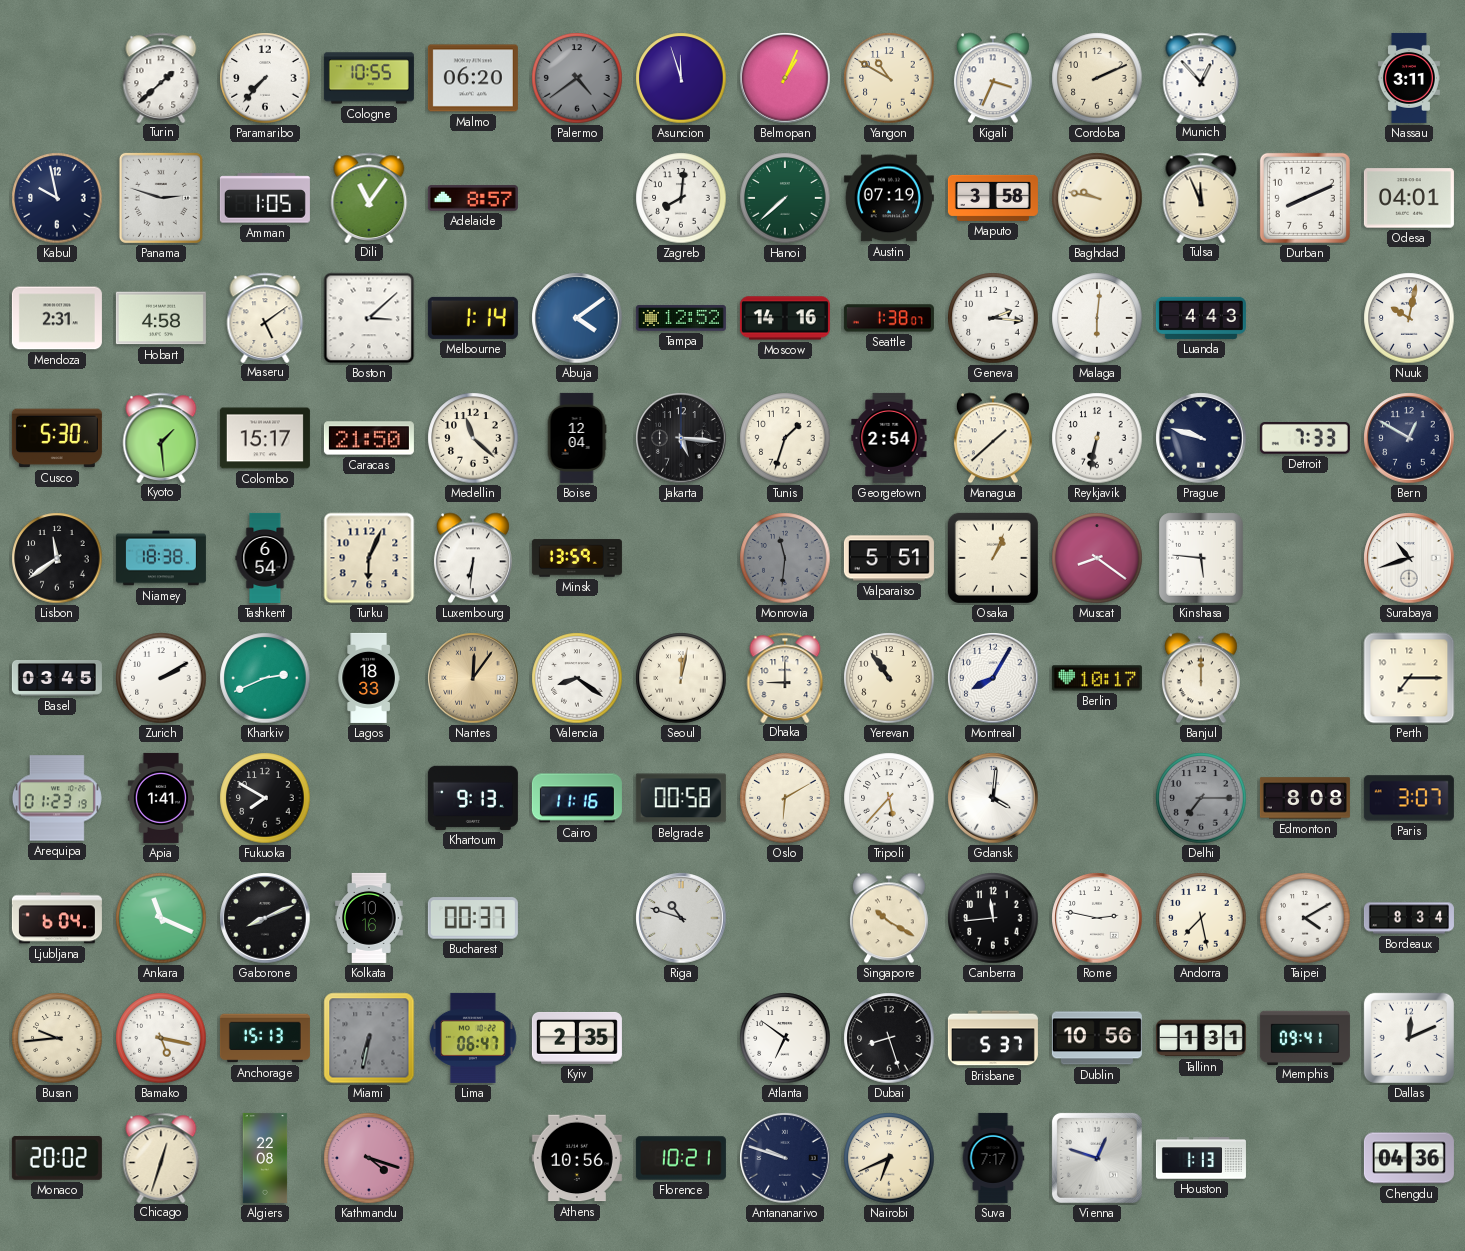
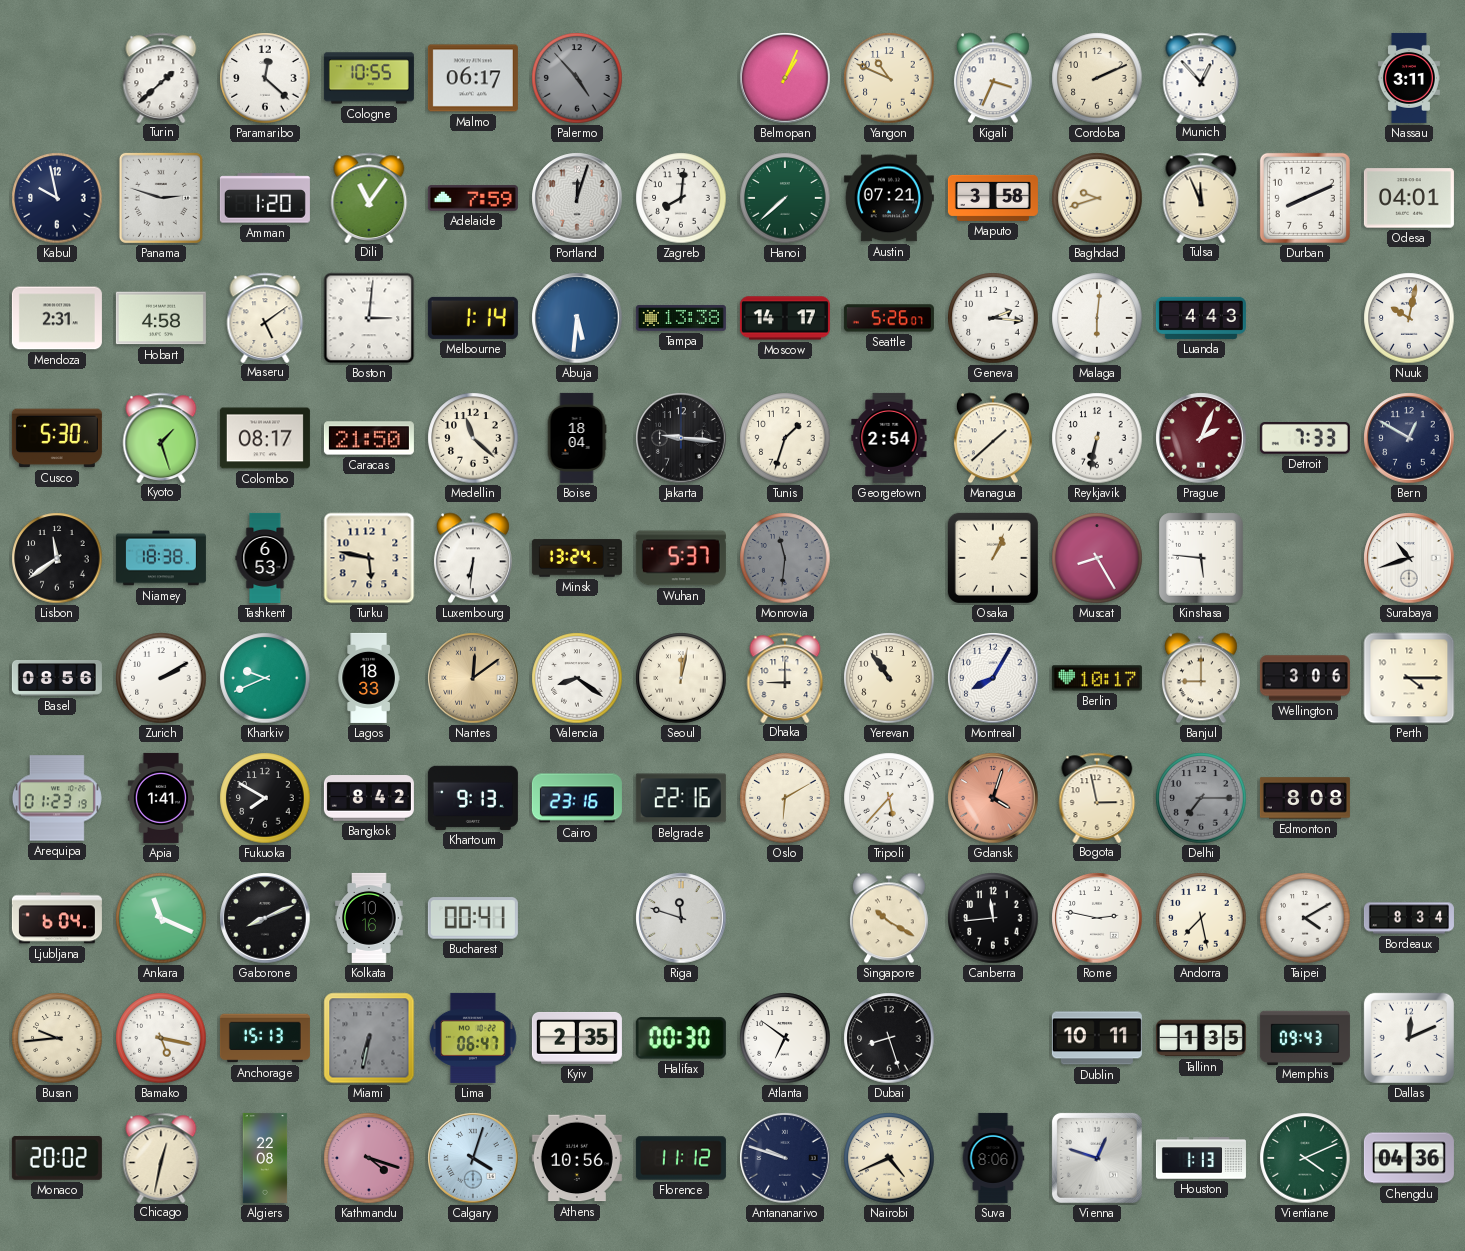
Paramaribo: 7:37 -> 12:22 (265, 78)
Malmo: 06:20 -> 06:17 (473, 78)
Palermo: 4:39 -> 4:53 (577, 78)
Asuncion: 11:57 -> none (681, 78)
Yangon: 10:50 -> 10:49 (889, 78)
Amman: 1:05 -> 1:20 (265, 198)
Adelaide: 8:57 -> 7:59 (473, 198)
Portland: none -> 12:03 (577, 198)
Austin: 07:19 -> 07:21 (889, 198)
Baghdad: 9:47 -> 9:42 (1097, 198)
Boston: 3:08 -> 3:01 (369, 318)
Abuja: 4:09 -> 5:31 (577, 318)
Tampa: 12:52 -> 13:38 (681, 318)
Moscow: 14:16 -> 14:17 (785, 318)
Seattle: 1:38 -> 5:26 (889, 318)
Kyoto: 1:29 -> 1:27 (161, 437)
Colombo: 15:17 -> 08:17 (265, 438)
Boise: 12:04 -> 18:04 (577, 438)
Jakarta: 5:16 -> 9:16 (681, 438)
Prague: 9:48 -> 2:04 (1201, 438)
Prague dial: navy -> burgundy (1201, 438)
Tashkent: 6:54 -> 6:53 (265, 558)
Turku: 6:04 -> 5:47 (369, 558)
Minsk: 13:59 -> 13:24 (577, 558)
Wuhan: none -> 5:37 (681, 558)
Valparaiso: 5:51 -> none (889, 558)
Muscat: 8:21 -> 8:25 (1097, 558)
Basel: 03:45 -> 08:56 (57, 679)
Kharkiv: 2:41 -> 9:41 (265, 678)
Nantes: 12:06 -> 12:09 (473, 678)
Banjul: 12:00 -> 9:00 (1201, 678)
Wellington: none -> 3:06 (1305, 678)
Perth: 7:15 -> 4:15 (1409, 678)
Bangkok: none -> 8:42 (369, 799)
Cairo: 11:16 -> 23:16 (577, 798)
Belgrade: 00:58 -> 22:16 (681, 798)
Gdansk: 4:01 -> 4:03 (993, 798)
Gdansk dial: white -> salmon (993, 798)
Bogota: none -> 2:58 (1097, 797)
Paris: 3:07 -> none (1409, 798)
Bucharest: 00:37 -> 00:41 (473, 918)
Riga: 10:48 -> 11:48 (681, 918)
Halifax: none -> 00:30 (681, 1038)
Brisbane: 5:37 -> none (993, 1038)
Dublin: 10:56 -> 10:11 (1097, 1038)
Tallinn: 1:31 -> 1:35 (1201, 1038)
Memphis: 09:41 -> 09:43 (1305, 1037)
Chicago: 12:33 -> 12:32 (161, 1157)
Calgary: none -> 4:03 (473, 1158)
Florence: 10:21 -> 11:12 (681, 1158)
Nairobi: 6:41 -> 4:41 (889, 1158)
Suva: 7:17 -> 8:06 (993, 1158)
Vientiane: none -> 4:11 (1305, 1158)
